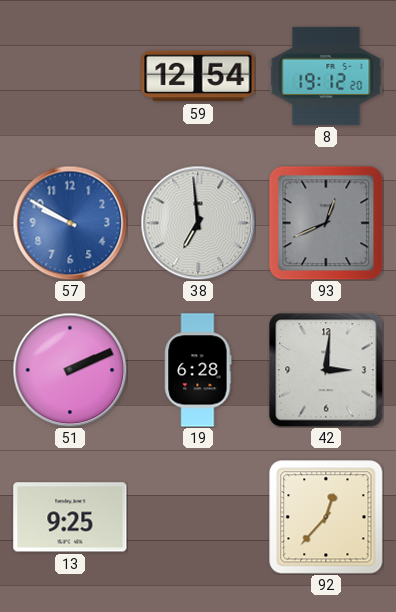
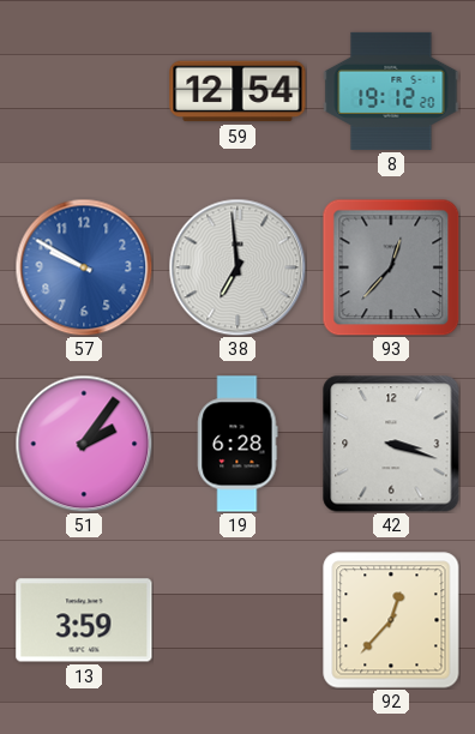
93: 12:41 -> 12:37 (391, 267)
51: 2:11 -> 2:06 (84, 444)
42: 3:01 -> 3:18 (391, 444)
13: 9:25 -> 3:59 (84, 620)
